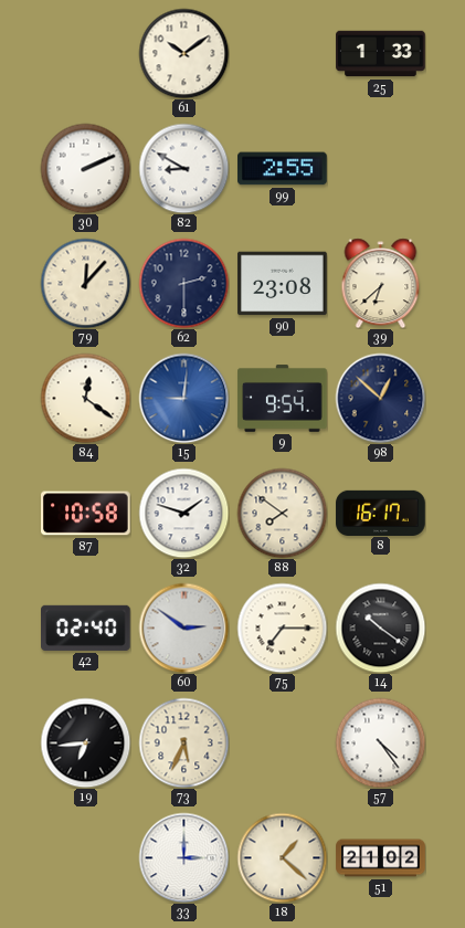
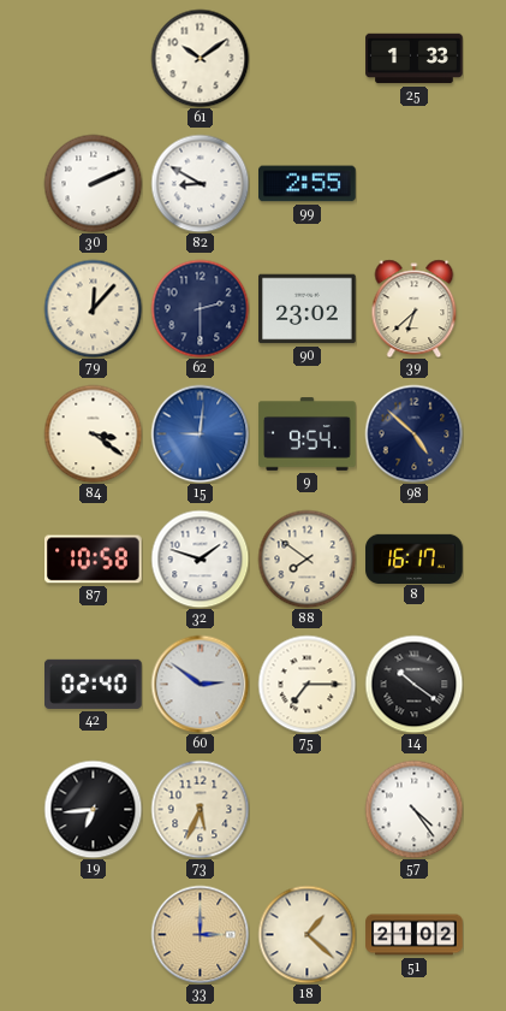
90: 23:08 -> 23:02 (308, 309)
84: 12:21 -> 3:21 (93, 433)
98: 12:52 -> 4:52 (413, 433)
33 dial: white -> champagne (200, 934)
